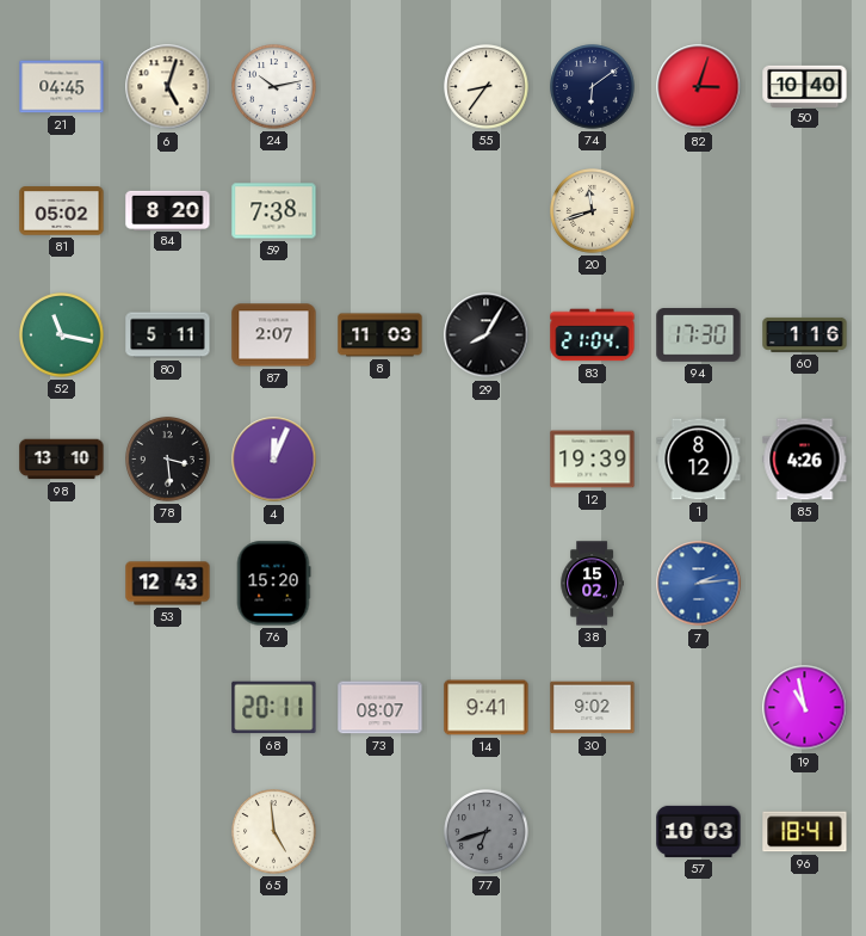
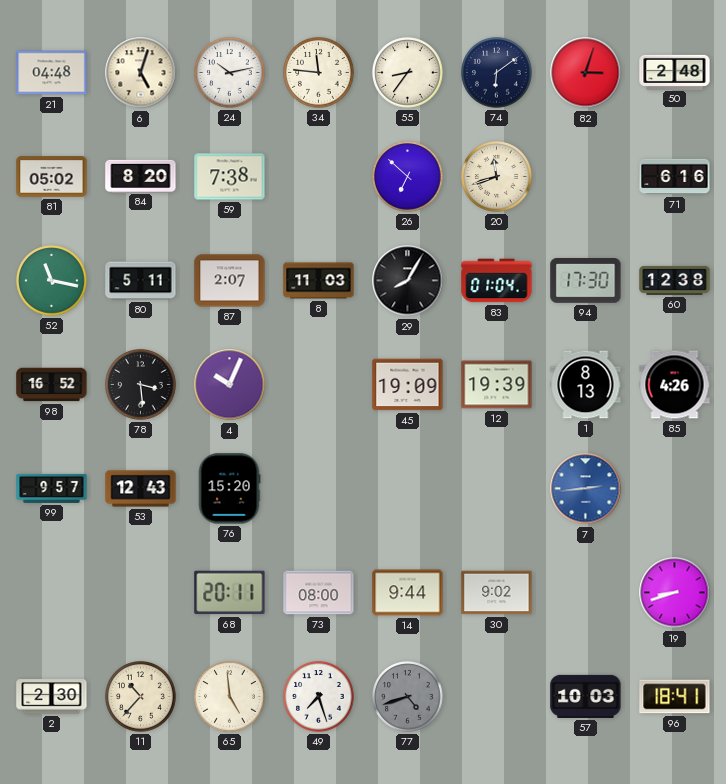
21: 04:45 -> 04:48 (52, 73)
34: none -> 11:46 (319, 73)
50: 10:40 -> 2:48 (675, 72)
26: none -> 6:52 (408, 177)
71: none -> 6:16 (675, 177)
83: 21:04 -> 01:04 (497, 281)
60: 1:16 -> 12:38 (675, 280)
98: 13:10 -> 16:52 (52, 385)
4: 12:04 -> 10:04 (230, 385)
45: none -> 19:09 (408, 385)
1: 8:12 -> 8:13 (586, 385)
99: none -> 9:57 (52, 488)
38: 15:02 -> none (592, 584)
7: 2:14 -> 2:44 (586, 489)
73: 08:07 -> 08:00 (319, 593)
14: 9:41 -> 9:44 (408, 593)
19: 10:58 -> 8:42 (675, 593)
2: none -> 2:30 (52, 697)
11: none -> 10:37 (141, 697)
49: none -> 7:27 (319, 697)
77: 6:42 -> 4:42 (408, 697)
